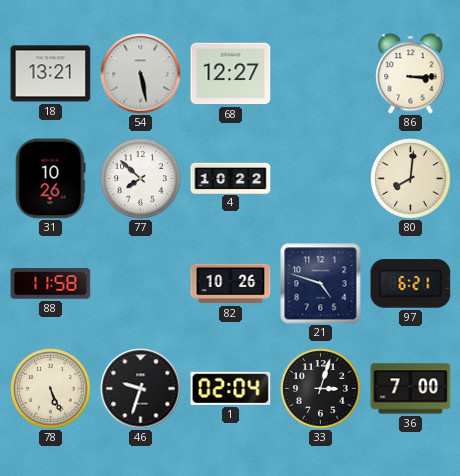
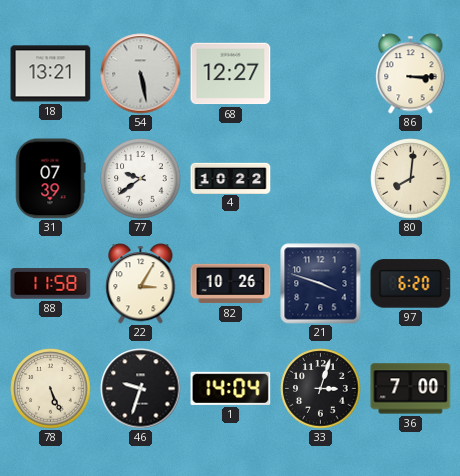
31: 10:26 -> 07:39 (50, 179)
77: 7:52 -> 9:39 (141, 179)
22: none -> 3:05 (141, 284)
21: 4:48 -> 3:48 (321, 284)
97: 6:21 -> 6:20 (411, 284)
1: 02:04 -> 14:04 (231, 388)
